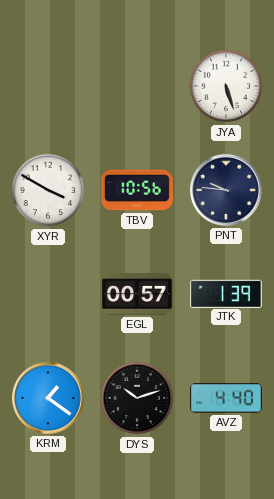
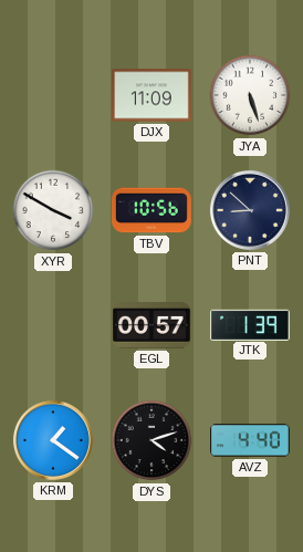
DJX: none -> 11:09 (153, 95)
PNT: 9:46 -> 8:52 (250, 210)
DYS: 10:12 -> 4:12 (151, 440)
